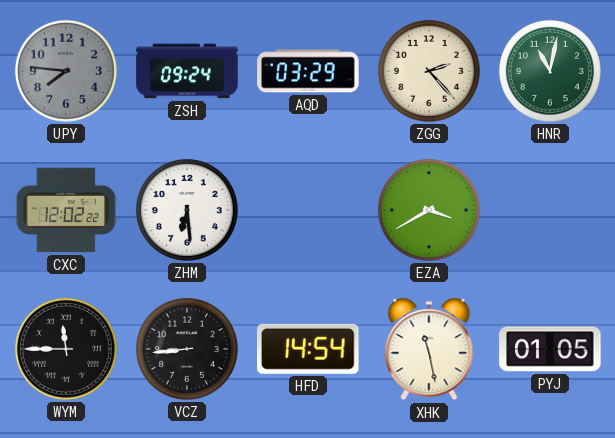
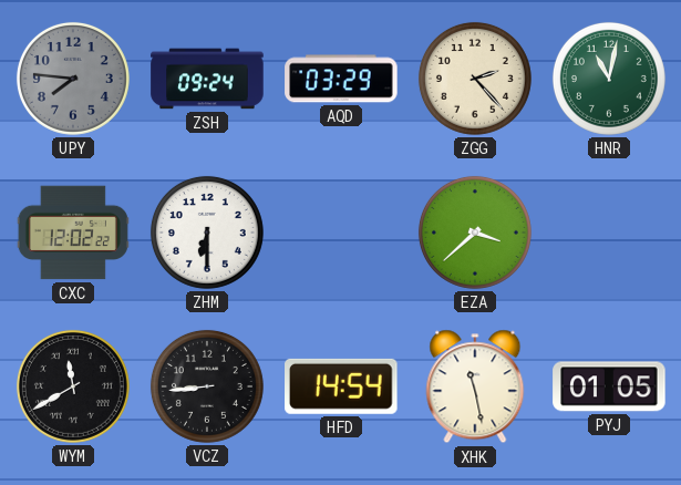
ZHM: 6:29 -> 6:30 (207, 233)
EZA: 3:40 -> 3:38 (475, 233)
WYM: 11:45 -> 11:40 (73, 386)
